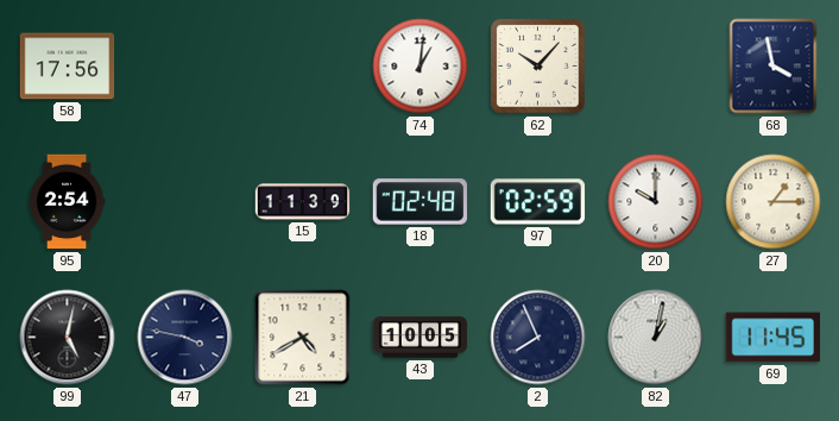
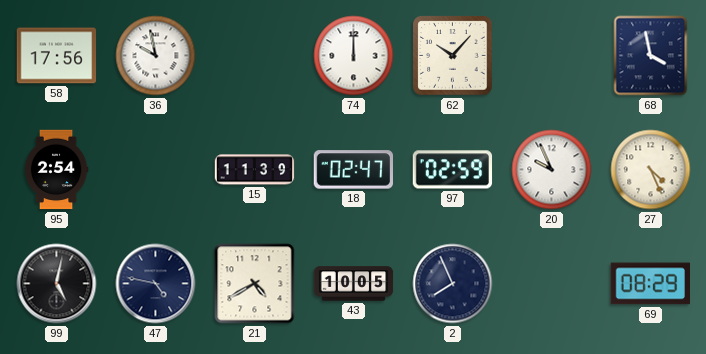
36: none -> 9:58 (156, 56)
74: 1:01 -> 12:00 (354, 56)
18: 02:48 -> 02:47 (353, 170)
20: 10:00 -> 9:56 (552, 170)
27: 1:15 -> 4:26 (651, 170)
47: 3:47 -> 4:47 (156, 284)
82: 1:02 -> none (656, 338)
69: 11:45 -> 08:29 (650, 284)
